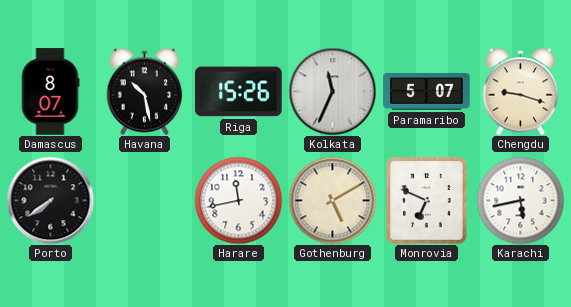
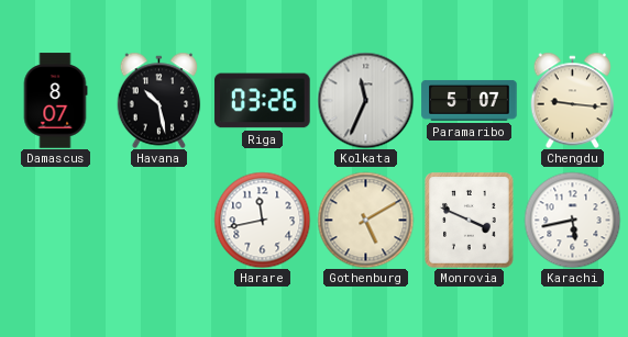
Riga: 15:26 -> 03:26 (263, 101)
Chengdu: 9:18 -> 9:16 (573, 100)
Porto: 7:39 -> none (50, 200)
Monrovia: 6:49 -> 3:49 (470, 221)
